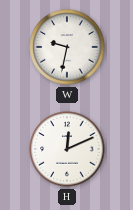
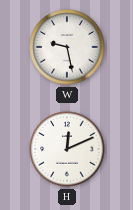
W: 9:32 -> 9:28 (67, 47)
